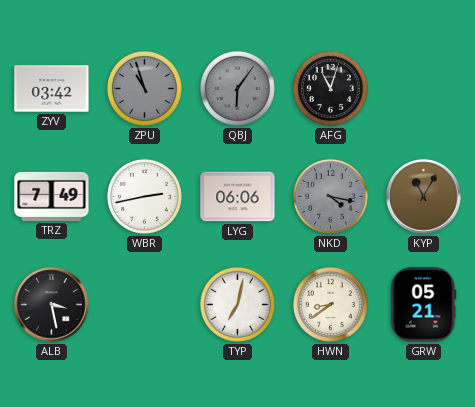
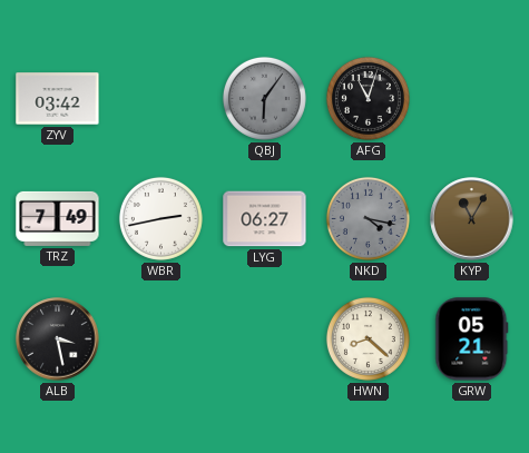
ZPU: 10:57 -> none (144, 88)
LYG: 06:06 -> 06:27 (265, 219)
TYP: 7:02 -> none (237, 304)
HWN: 8:39 -> 8:22 (368, 338)
